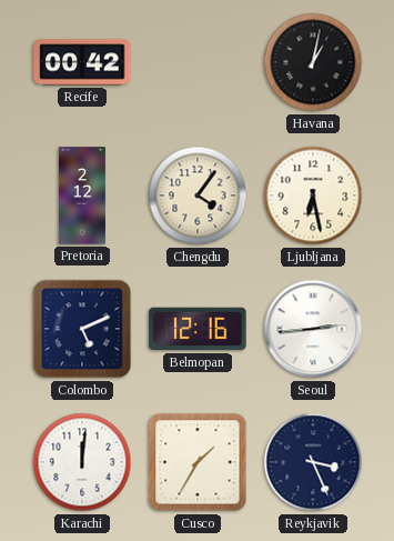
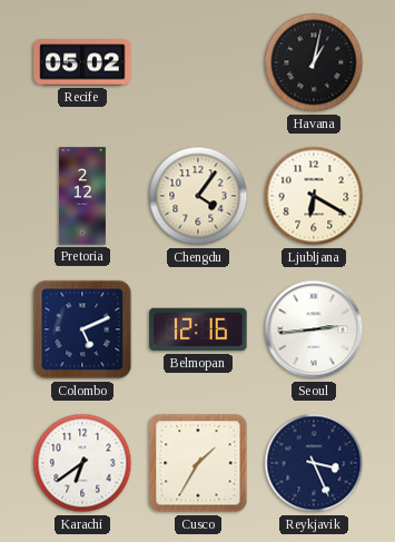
Recife: 00:42 -> 05:02 (82, 62)
Ljubljana: 6:28 -> 6:20 (314, 196)
Karachi: 12:01 -> 6:39 (82, 463)
